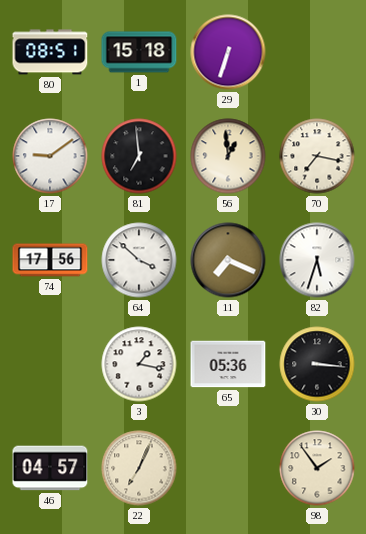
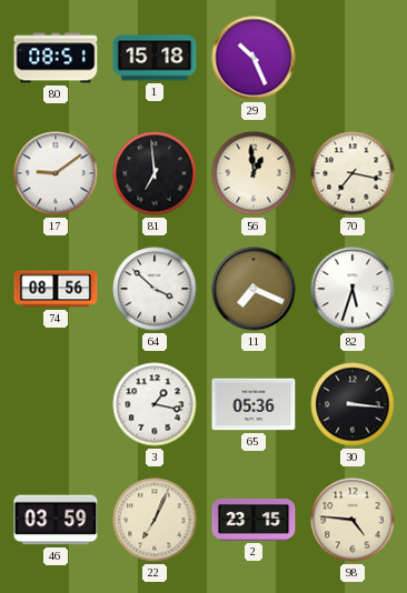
29: 6:33 -> 10:26 (254, 58)
74: 17:56 -> 08:56 (56, 289)
46: 04:57 -> 03:59 (56, 520)
2: none -> 23:15 (254, 521)
98: 1:54 -> 4:46 (353, 520)
